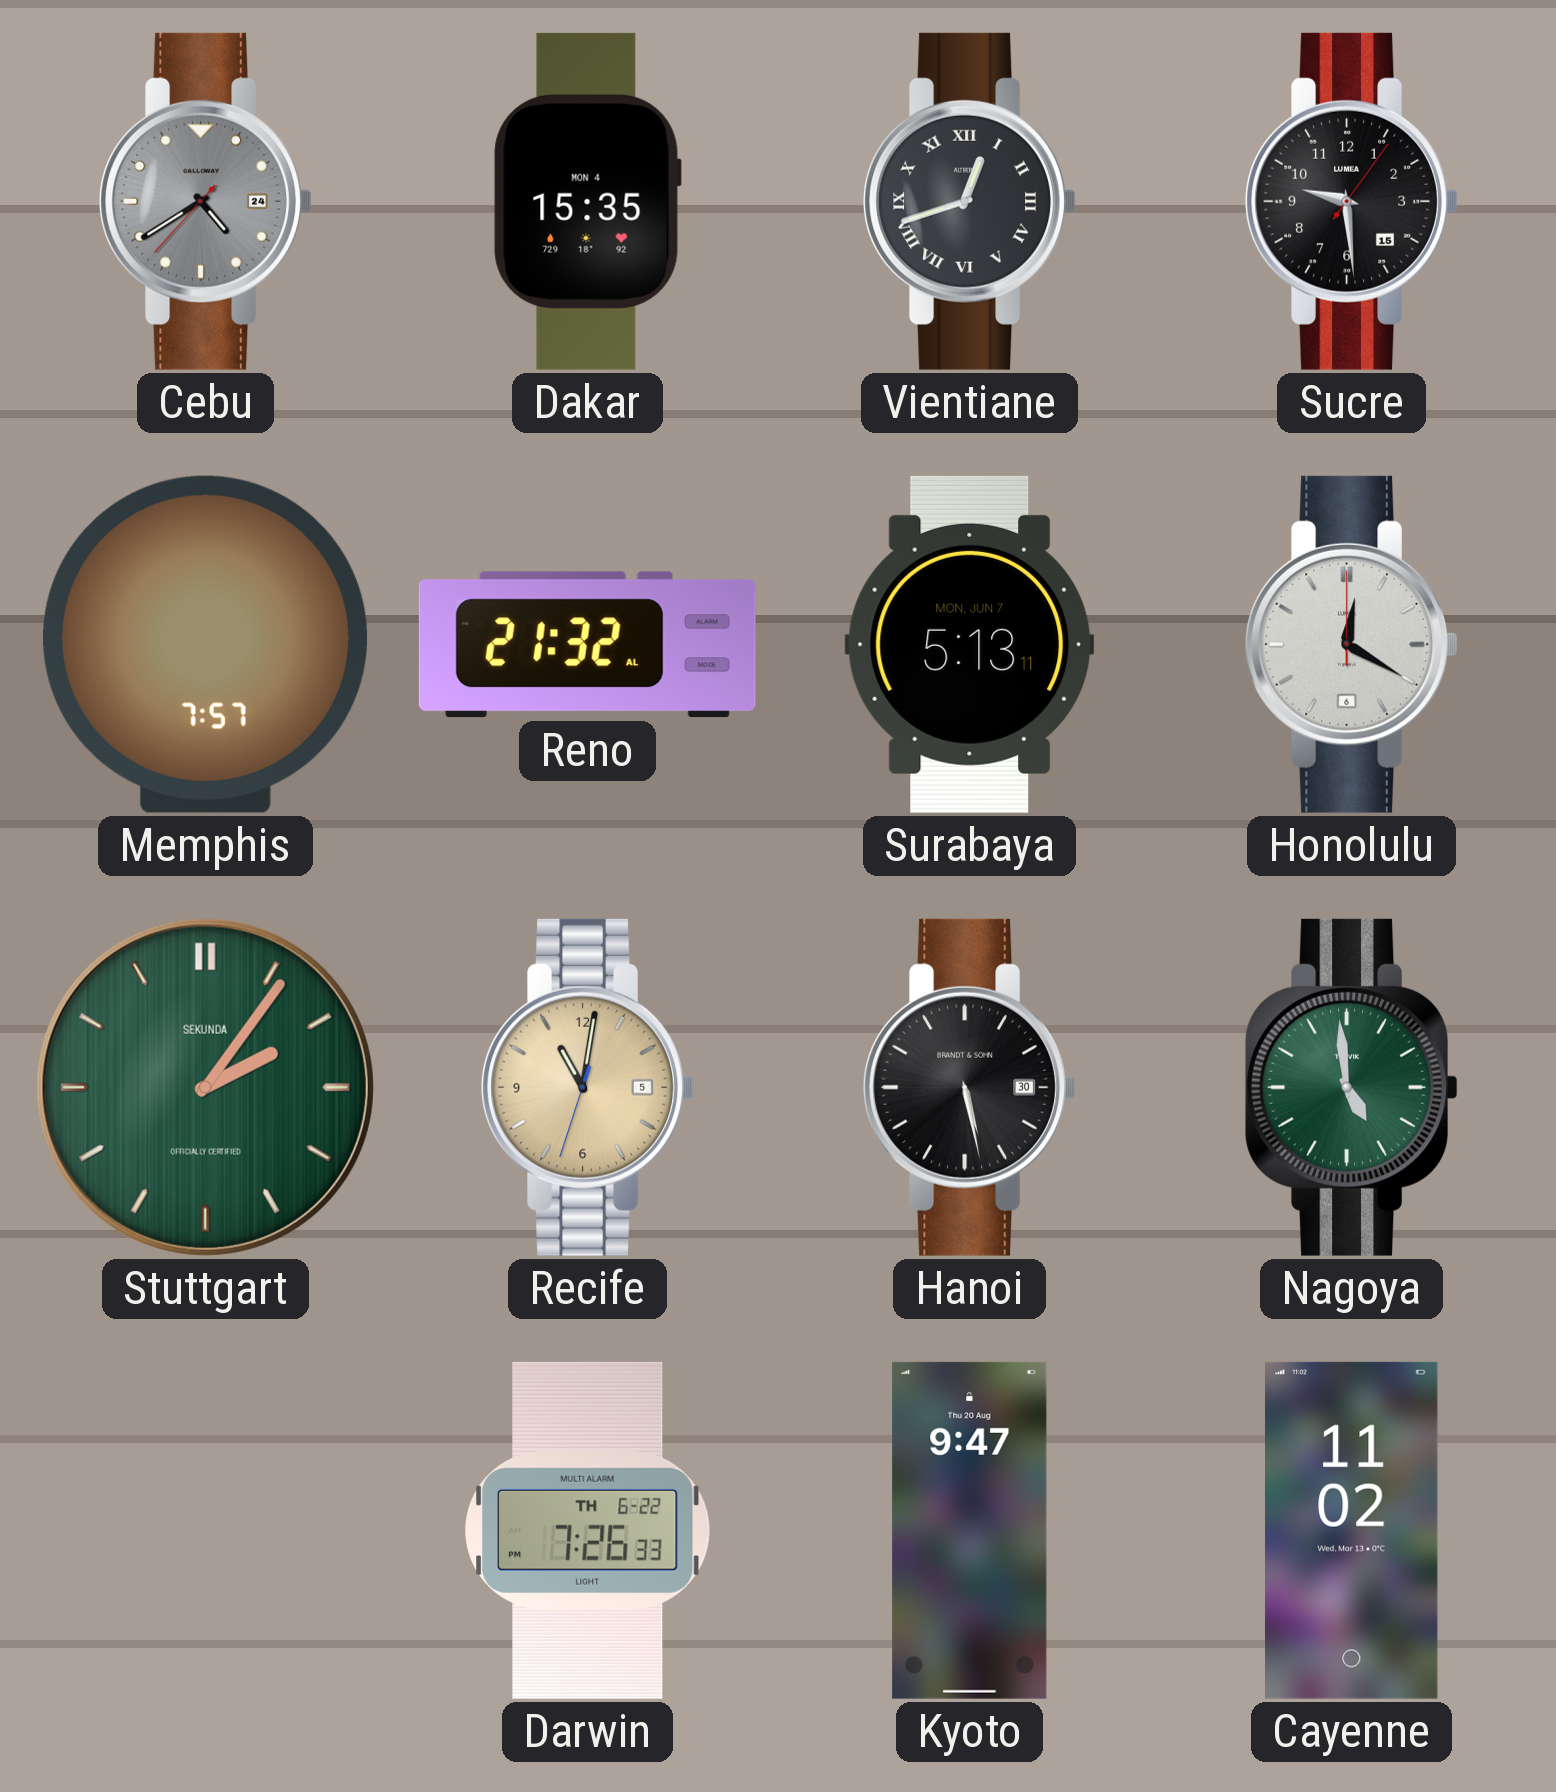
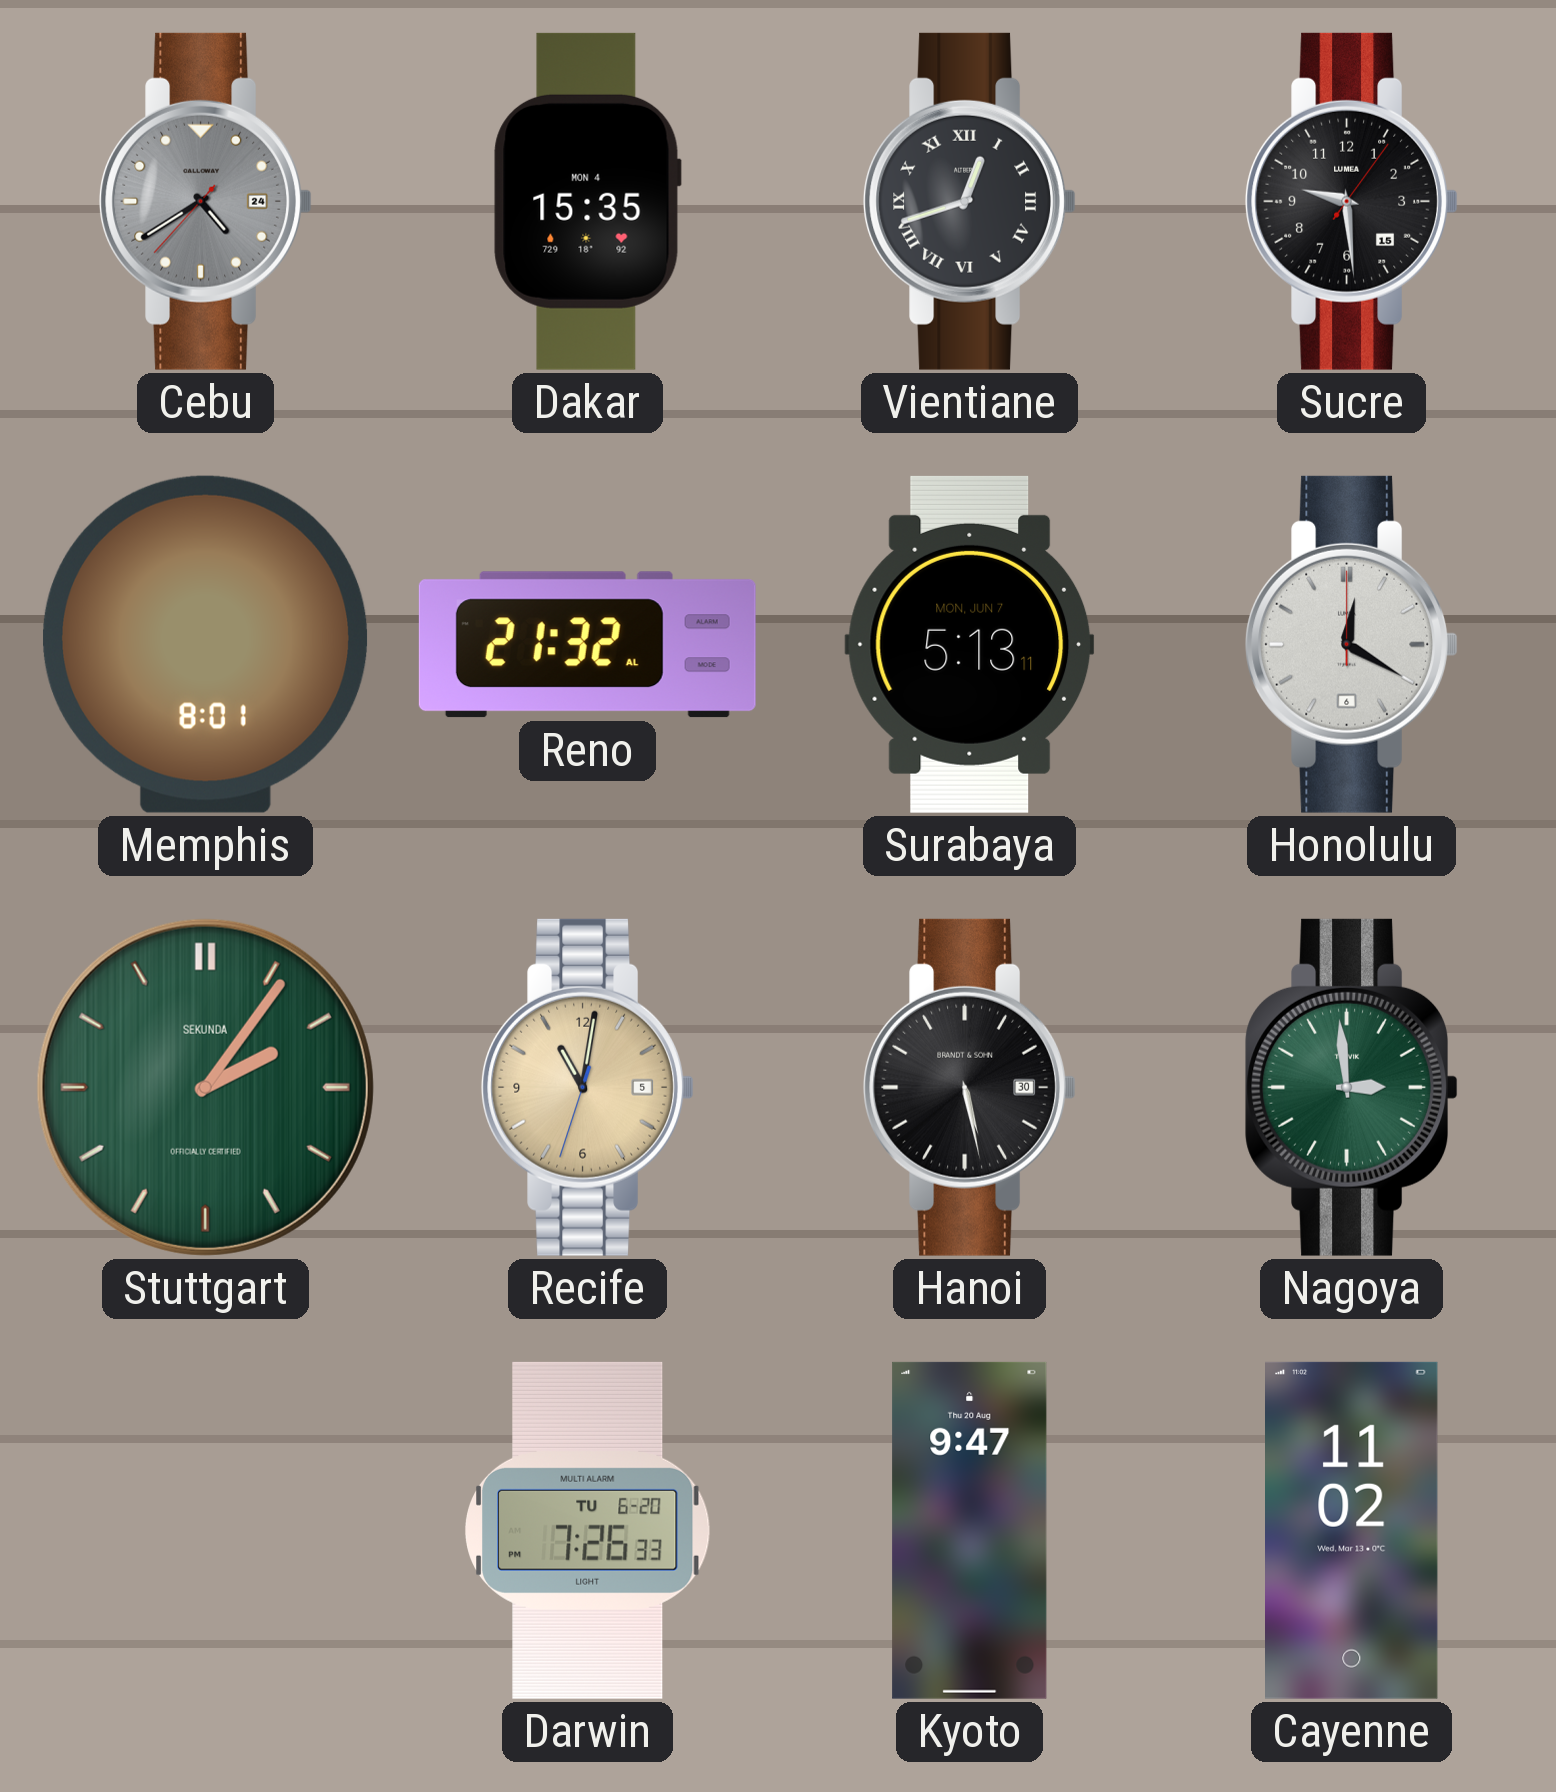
Memphis: 7:57 -> 8:01 (206, 644)
Nagoya: 4:59 -> 2:59 (1351, 1087)
Darwin date: TH 6-22 -> TU 6-20 (588, 1530)
